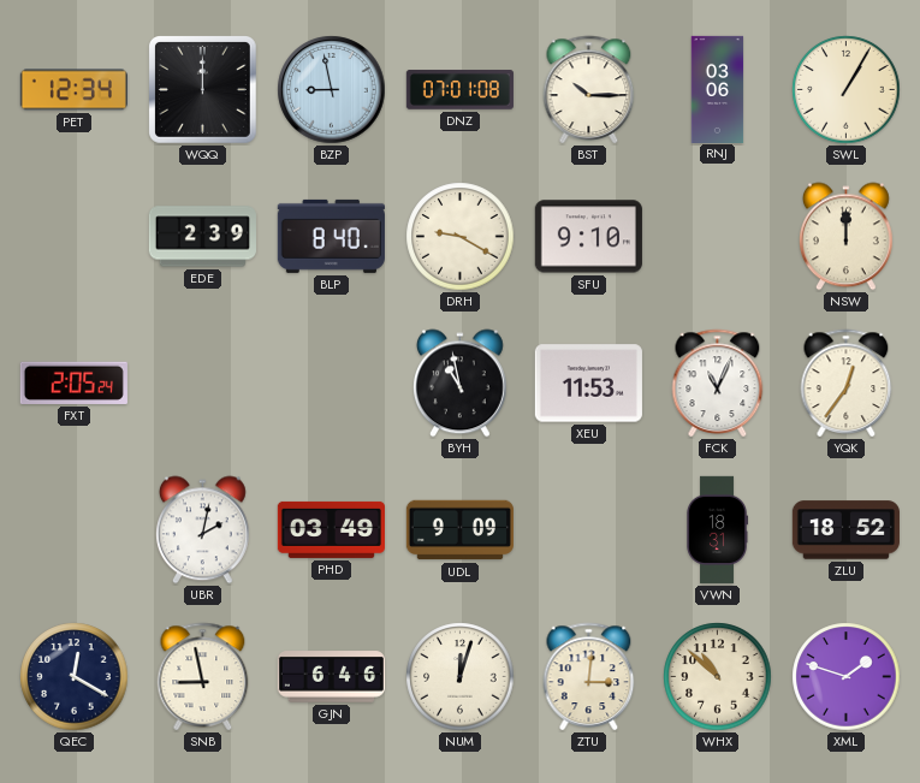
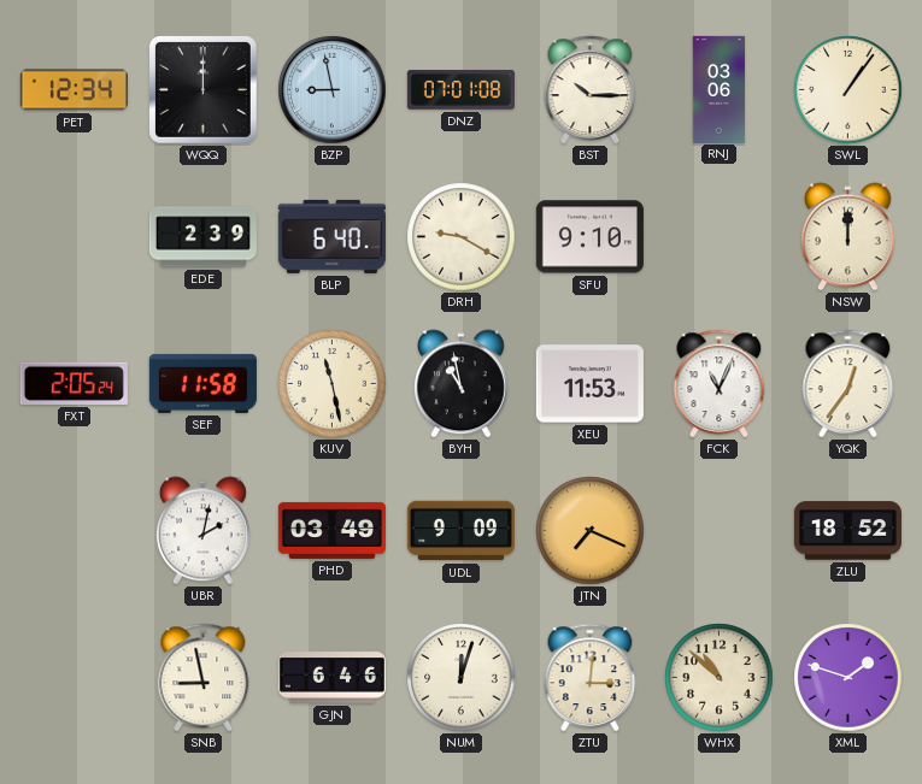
SWL: 1:05 -> 1:06 (848, 90)
BLP: 8:40 -> 6:40 (331, 236)
SEF: none -> 11:58 (202, 383)
KUV: none -> 11:28 (333, 384)
JTN: none -> 7:19 (591, 531)
VWN: 18:31 -> none (717, 529)
QEC: 12:20 -> none (75, 677)
